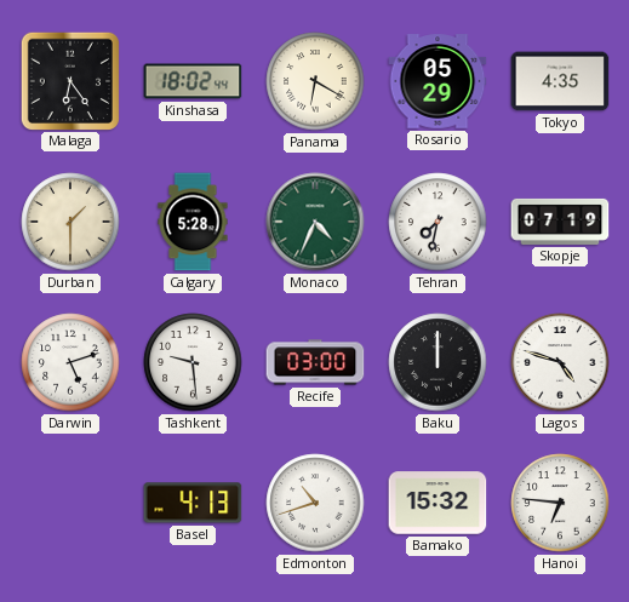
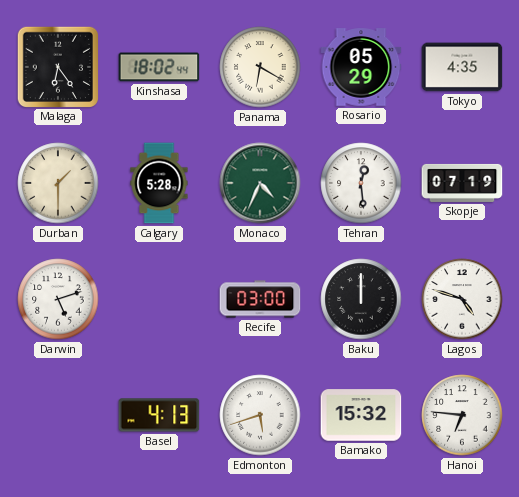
Tehran: 7:32 -> 12:29 (361, 183)
Tashkent: 9:29 -> none (193, 362)
Edmonton: 10:42 -> 5:42 (260, 415)
